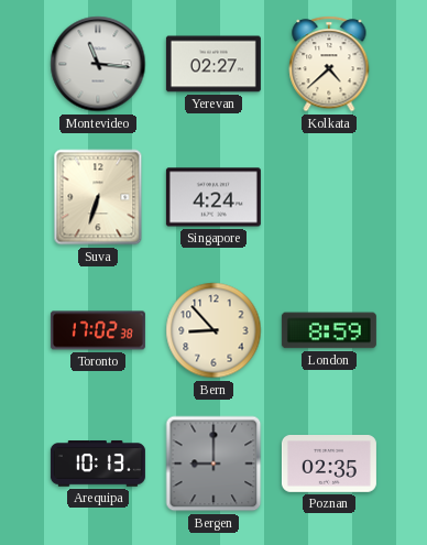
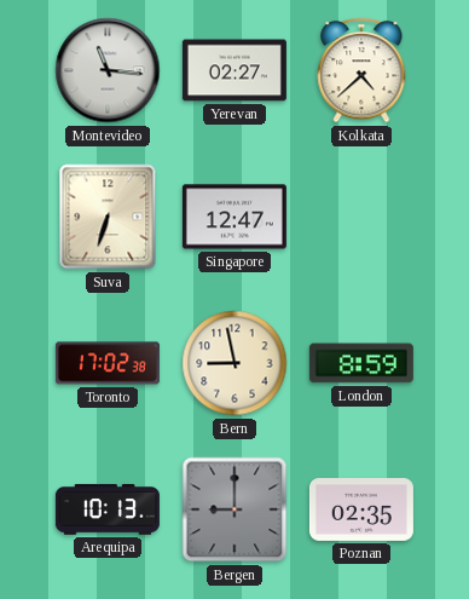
Singapore: 4:24 -> 12:47 (234, 217)
Bern: 8:53 -> 8:58 (234, 363)
